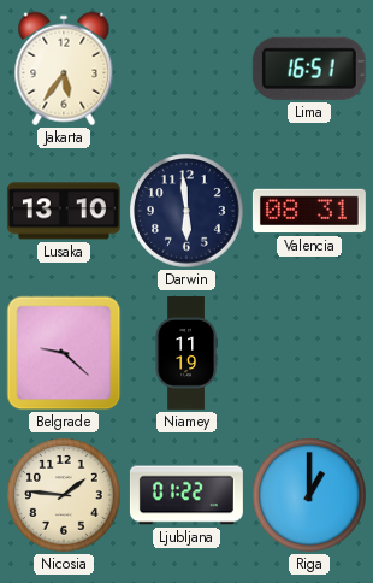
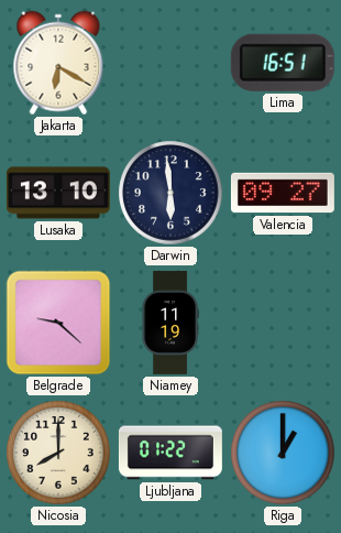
Jakarta: 5:36 -> 6:20 (58, 63)
Valencia: 08:31 -> 09:27 (283, 193)
Nicosia: 1:46 -> 8:00 (58, 453)
